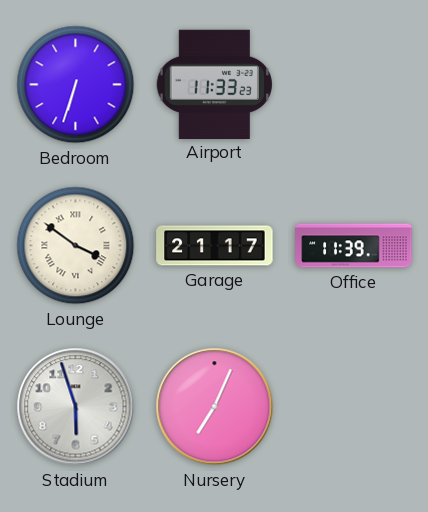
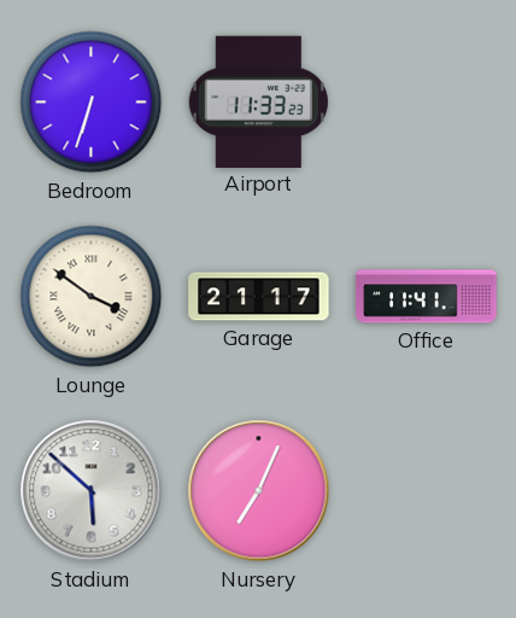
Office: 11:39 -> 11:41 (427, 297)
Stadium: 5:57 -> 5:52 (92, 491)
